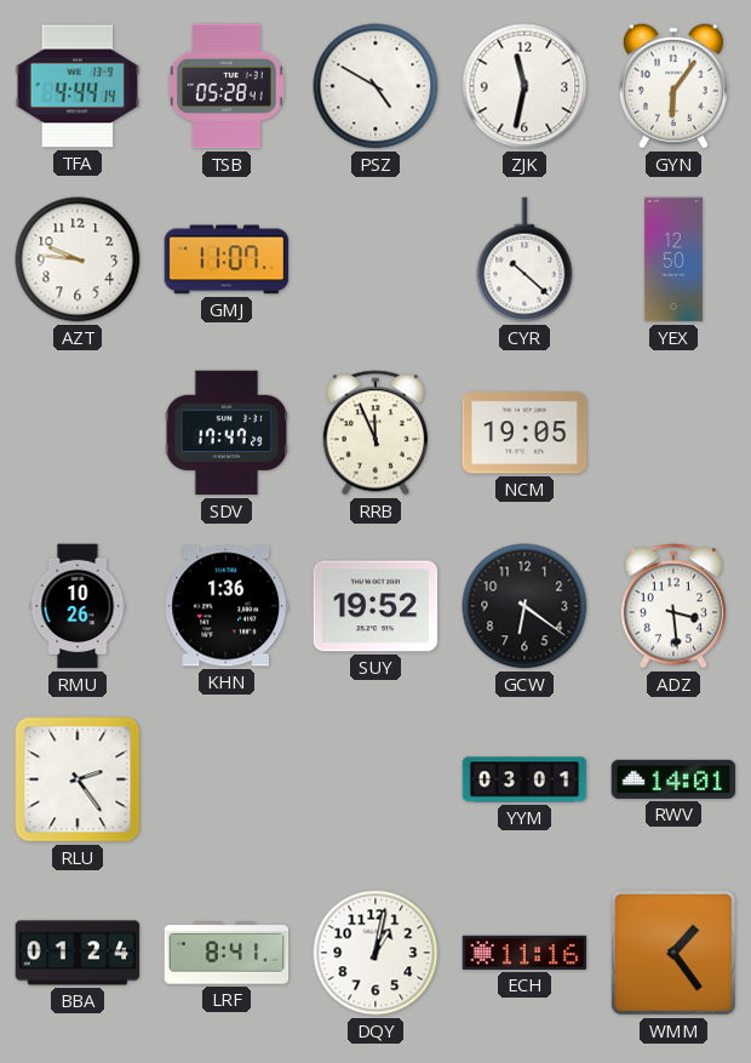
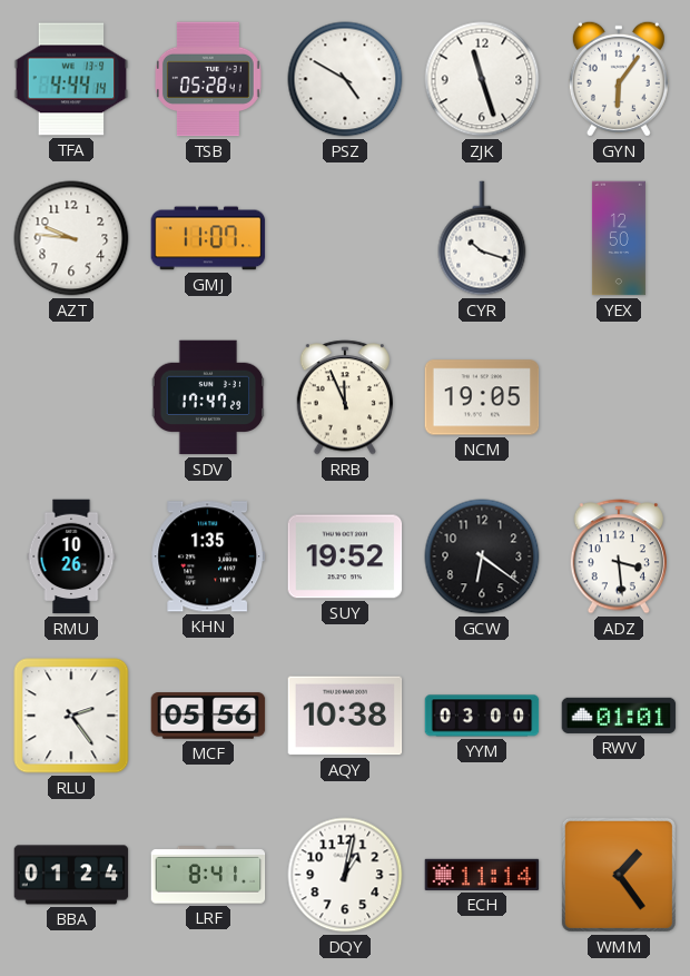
ZJK: 11:32 -> 11:27 (482, 79)
CYR: 10:22 -> 10:18 (482, 238)
KHN: 1:36 -> 1:35 (208, 556)
MCF: none -> 05:56 (208, 716)
AQY: none -> 10:38 (345, 716)
YYM: 03:01 -> 03:00 (482, 716)
RWV: 14:01 -> 01:01 (619, 716)
ECH: 11:16 -> 11:14 (482, 875)
